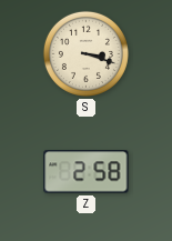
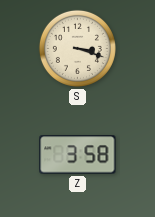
Z: 2:58 -> 3:58 (78, 155)
